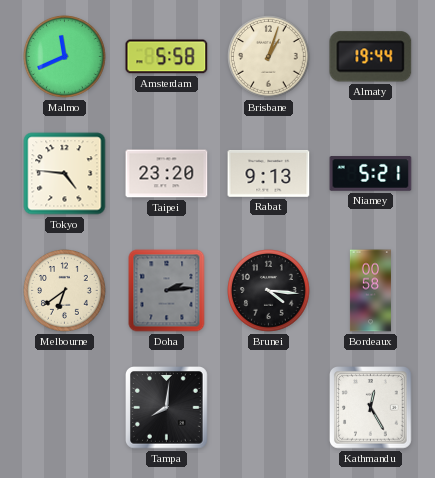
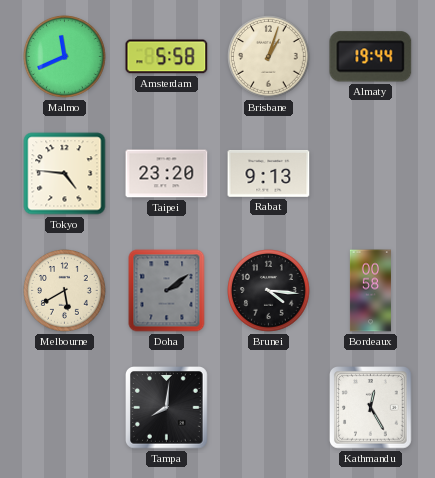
Niamey: 5:21 -> none (371, 174)
Melbourne: 6:39 -> 5:40 (65, 291)
Doha: 2:14 -> 2:09 (167, 291)
